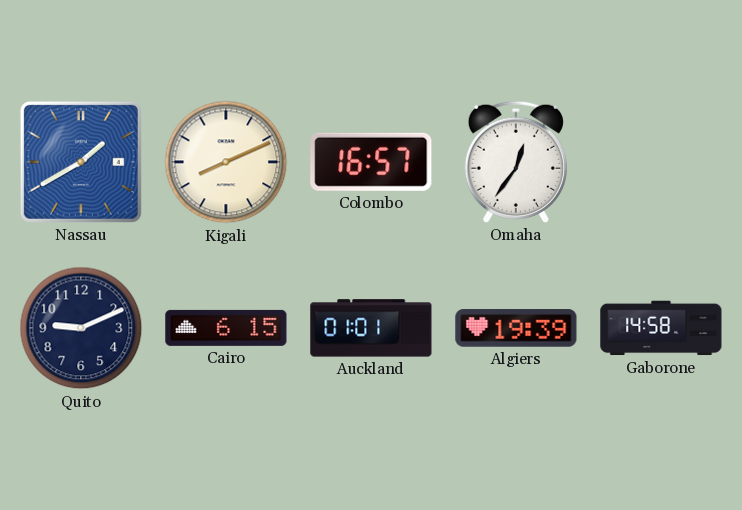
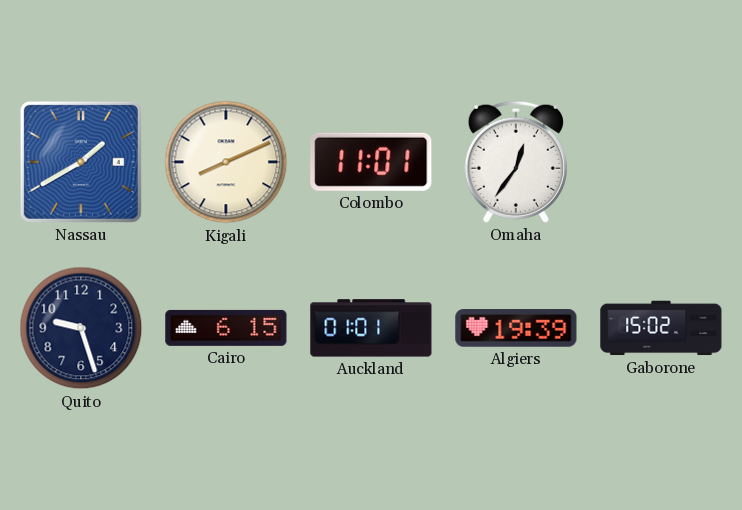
Colombo: 16:57 -> 11:01 (371, 162)
Quito: 9:11 -> 9:27 (81, 328)
Gaborone: 14:58 -> 15:02 (661, 328)
